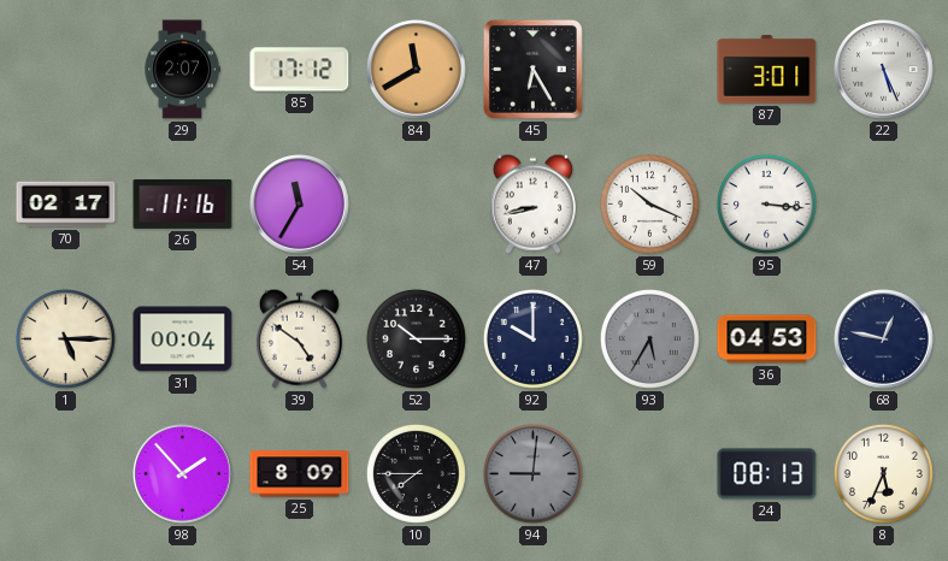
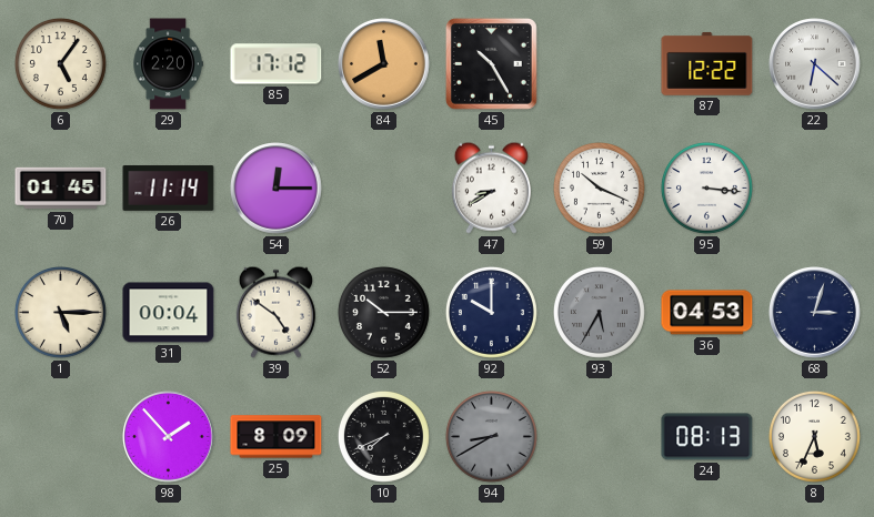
6: none -> 5:06 (60, 63)
29: 2:07 -> 2:20 (168, 64)
45: 6:25 -> 10:25 (491, 63)
87: 3:01 -> 12:22 (707, 64)
22: 5:26 -> 6:22 (815, 64)
70: 02:17 -> 01:45 (61, 189)
26: 11:16 -> 11:14 (169, 187)
54: 11:35 -> 12:15 (277, 189)
47: 8:43 -> 8:40 (491, 187)
68: 12:47 -> 3:03 (815, 313)
10: 7:45 -> 7:41 (383, 436)
94: 9:01 -> 8:40 (491, 436)
